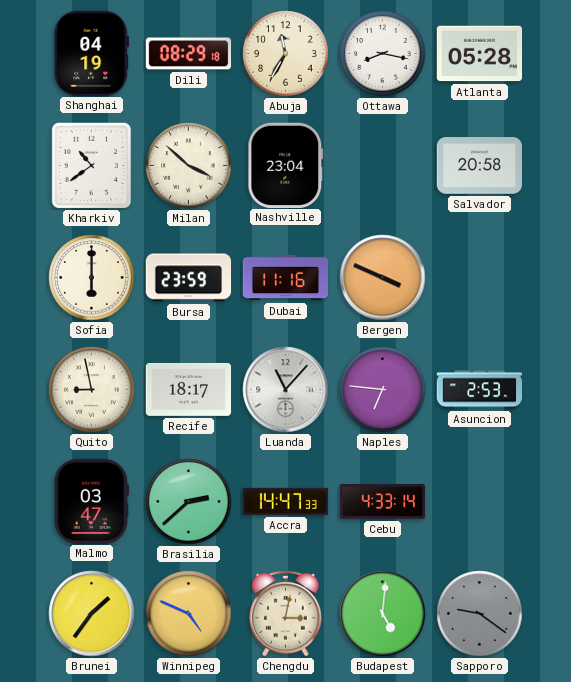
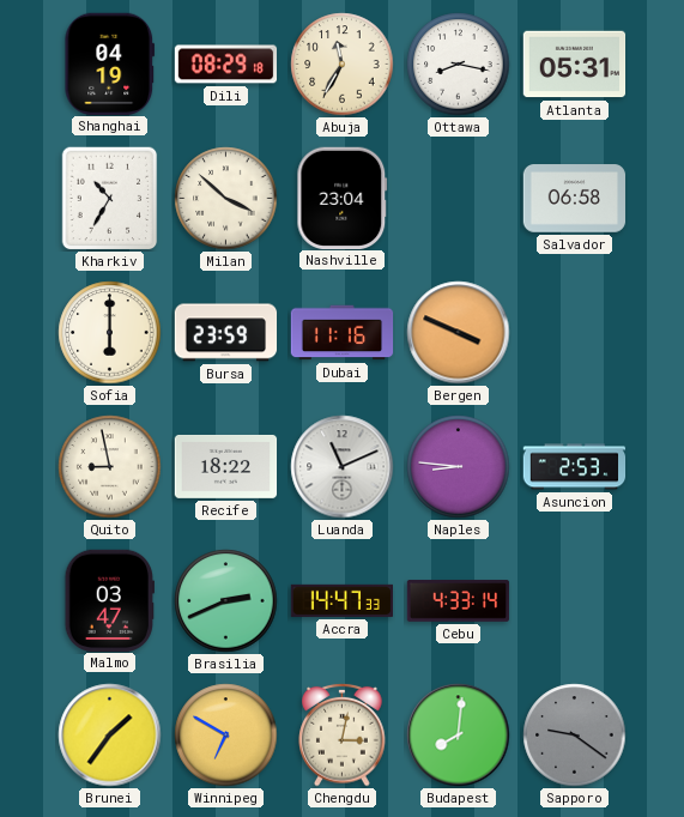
Atlanta: 05:28 -> 05:31 (575, 65)
Kharkiv: 10:39 -> 10:35 (110, 199)
Salvador: 20:58 -> 06:58 (575, 199)
Recife: 18:17 -> 18:22 (226, 466)
Luanda: 11:07 -> 11:11 (343, 467)
Naples: 6:46 -> 8:46 (459, 467)
Brasilia: 2:38 -> 2:41 (226, 601)
Winnipeg: 4:49 -> 6:50 (226, 736)
Budapest: 5:01 -> 8:01 (459, 736)
